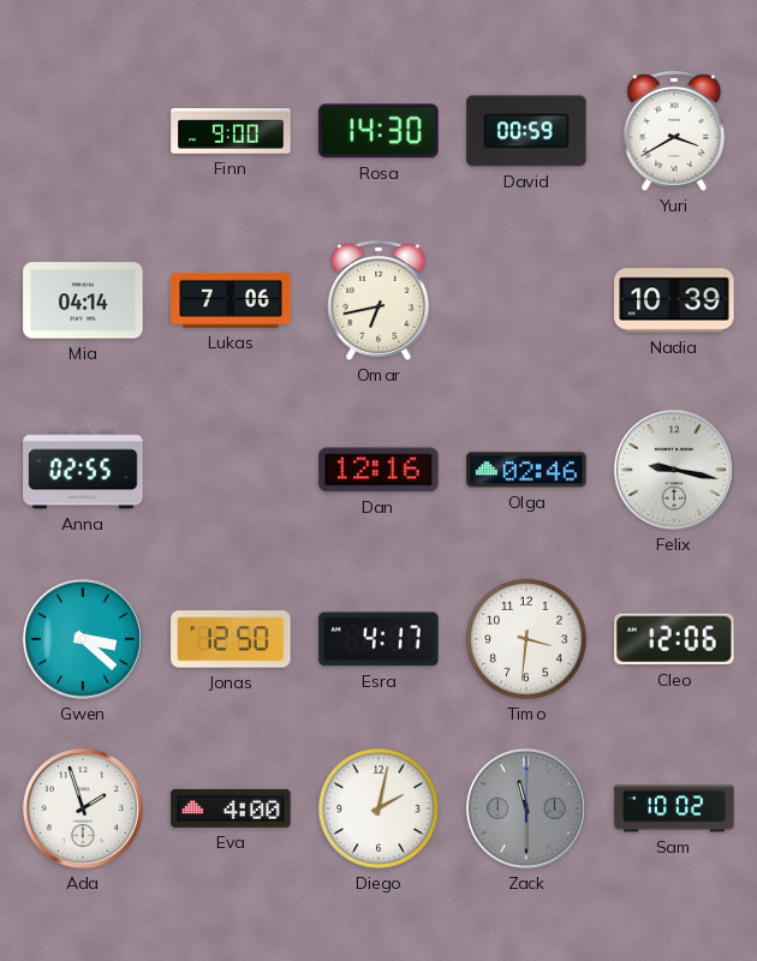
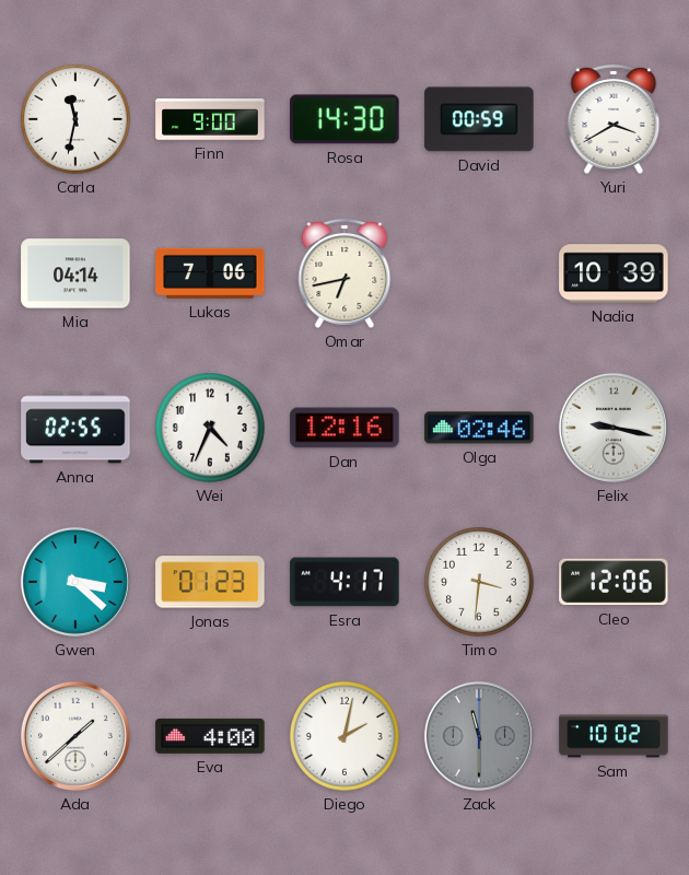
Carla: none -> 11:32 (77, 120)
Wei: none -> 4:34 (211, 429)
Jonas: 12:50 -> 01:23 (210, 582)
Ada: 1:57 -> 1:38 (75, 736)
